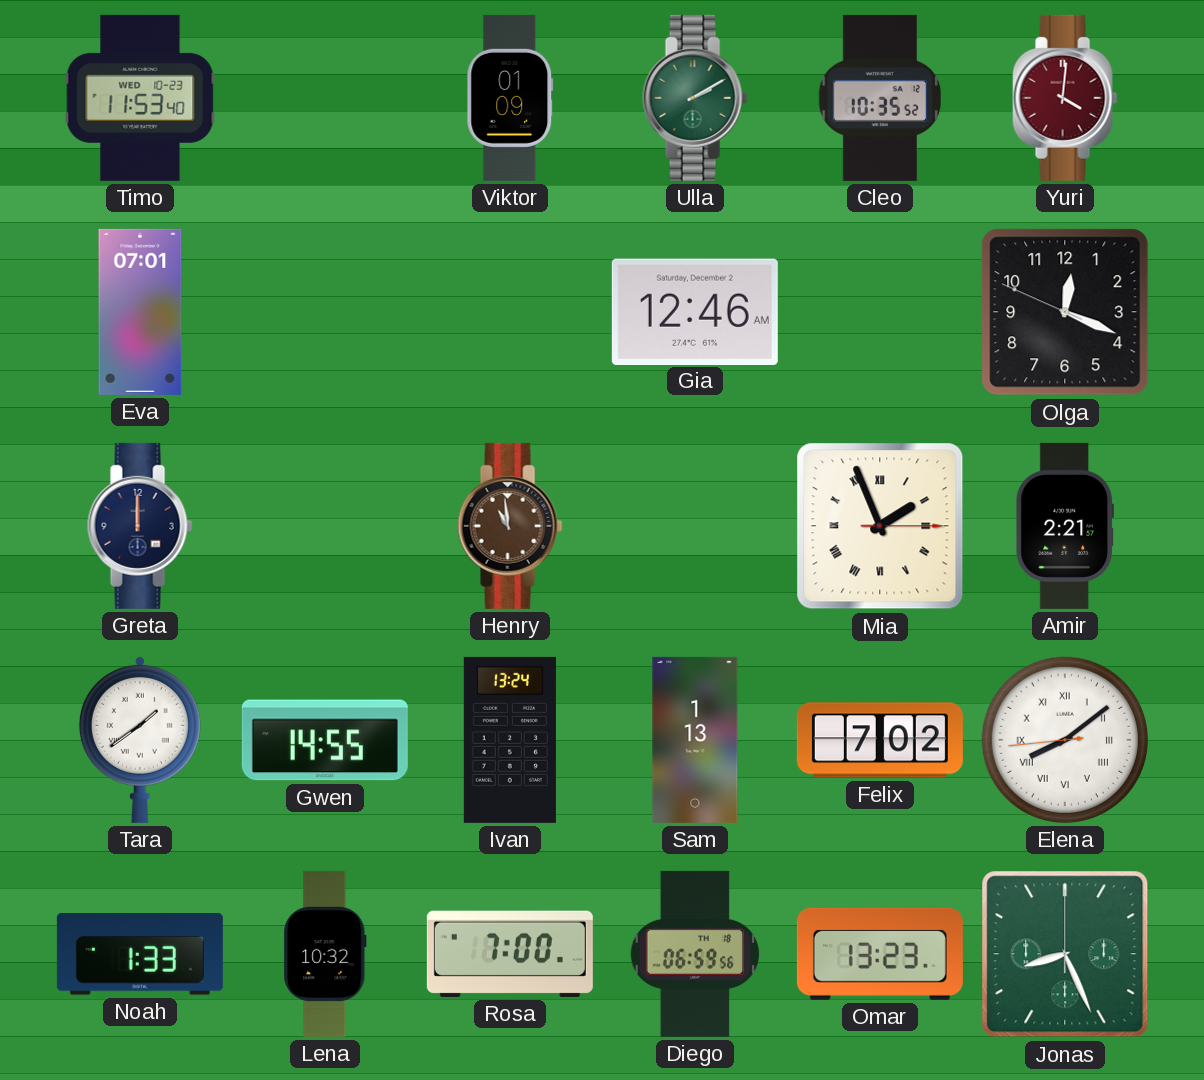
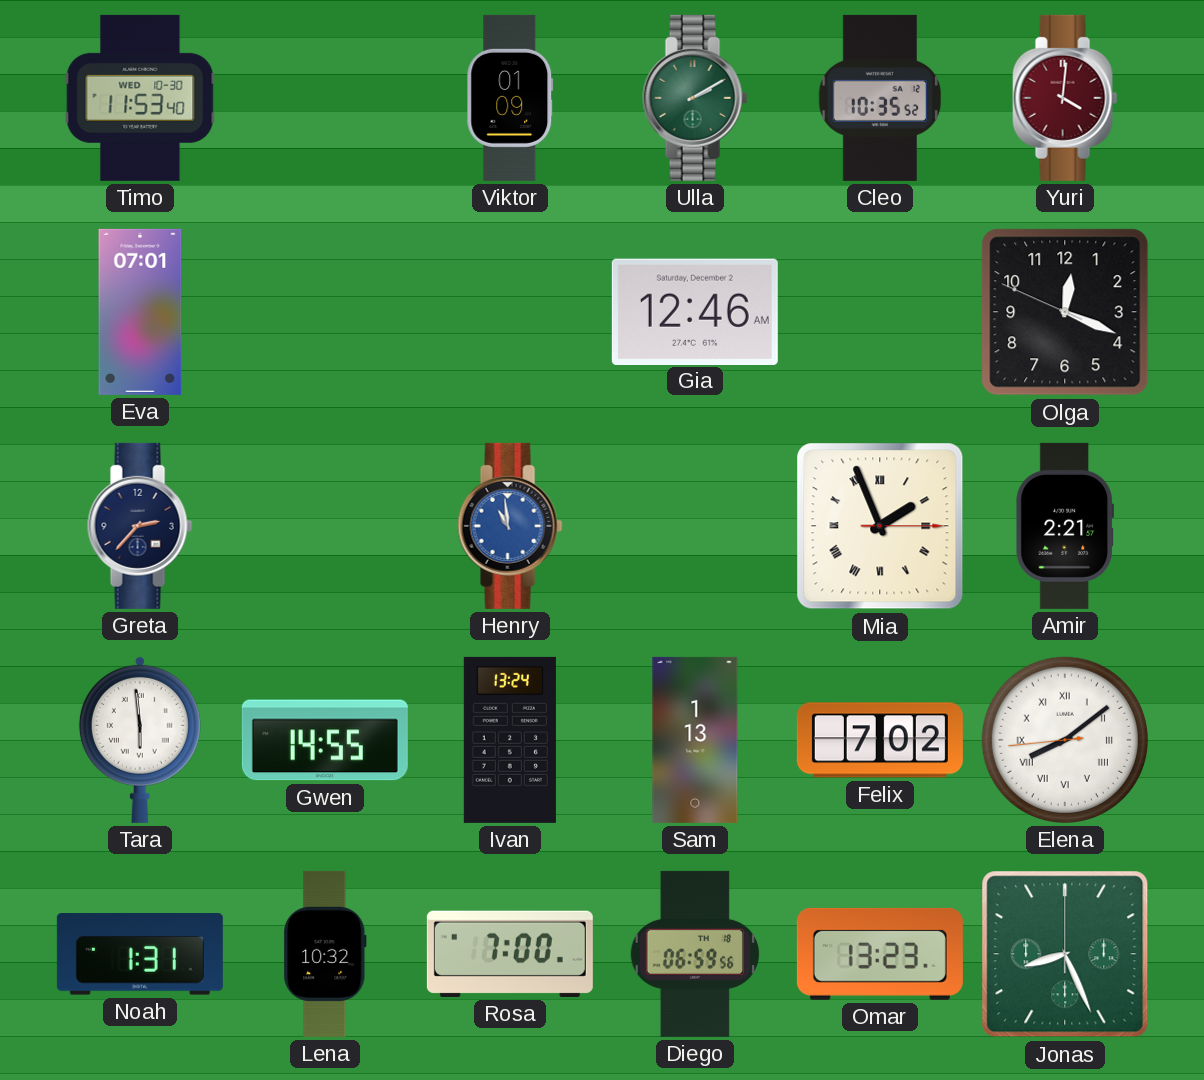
Timo date: WED 10-23 -> WED 10-30 (140, 98)
Greta: 12:00 -> 2:37 (140, 526)
Henry dial: brown -> blue (510, 526)
Tara: 1:39 -> 5:59 (140, 739)
Noah: 1:33 -> 1:31 (140, 954)
